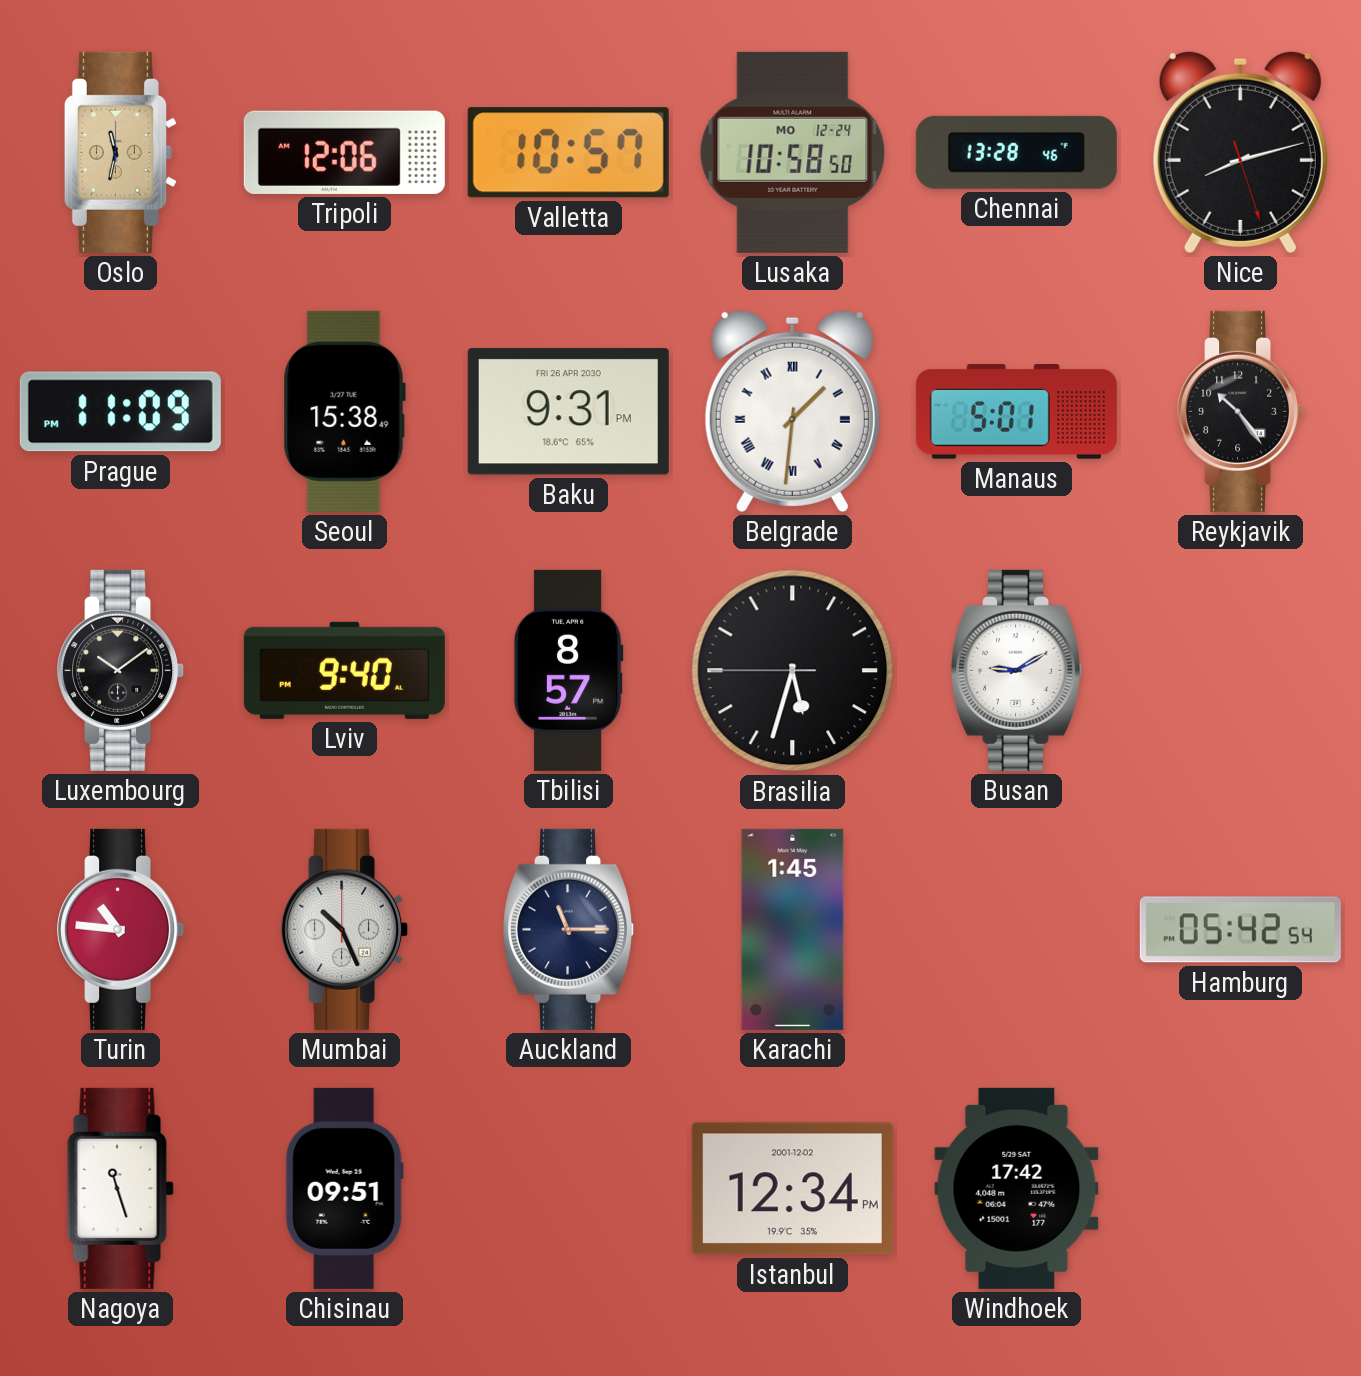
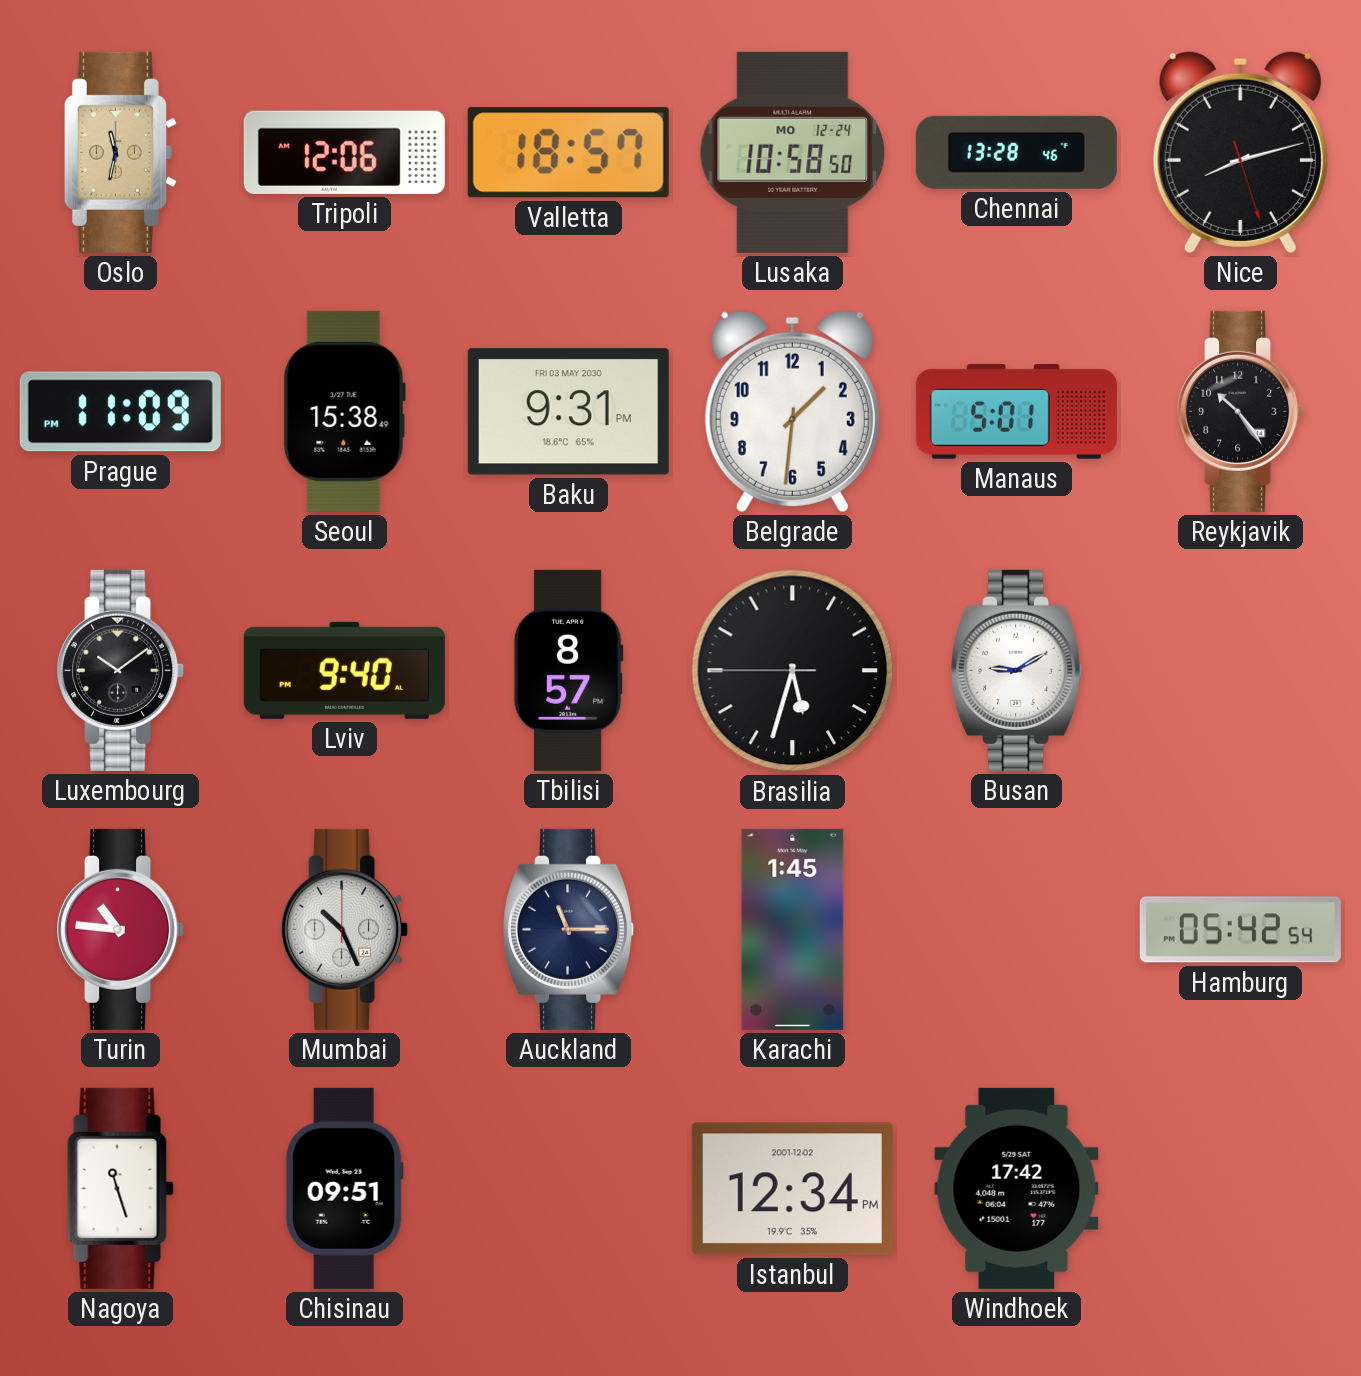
Valletta: 10:57 -> 18:57 (568, 153)
Baku date: FRI 26 APR 2030 -> FRI 03 MAY 2030 (568, 412)
Belgrade numerals: Roman -> Arabic (792, 411)
